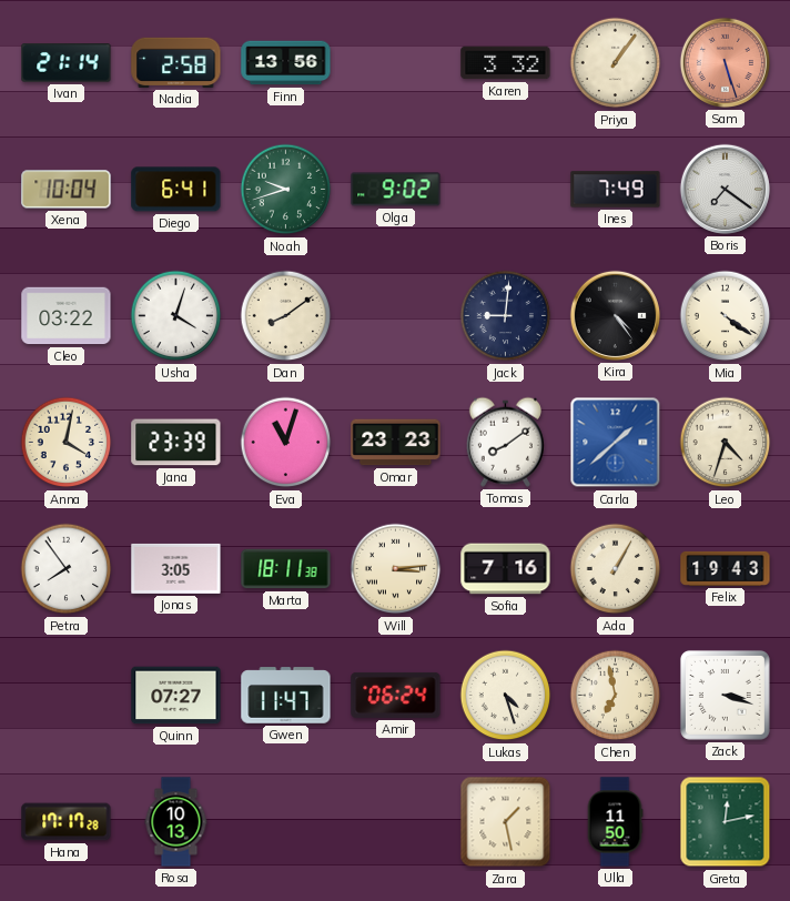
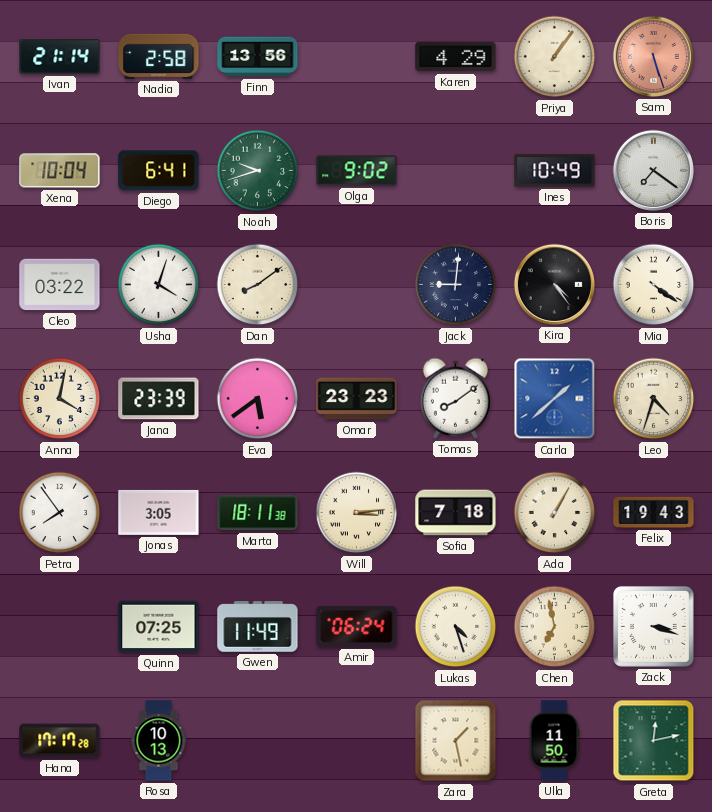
Karen: 3:32 -> 4:29 (456, 57)
Ines: 7:49 -> 10:49 (555, 171)
Eva: 11:03 -> 5:39 (258, 399)
Sofia: 7:16 -> 7:18 (456, 513)
Quinn: 07:27 -> 07:25 (159, 627)
Gwen: 11:47 -> 11:49 (258, 627)
